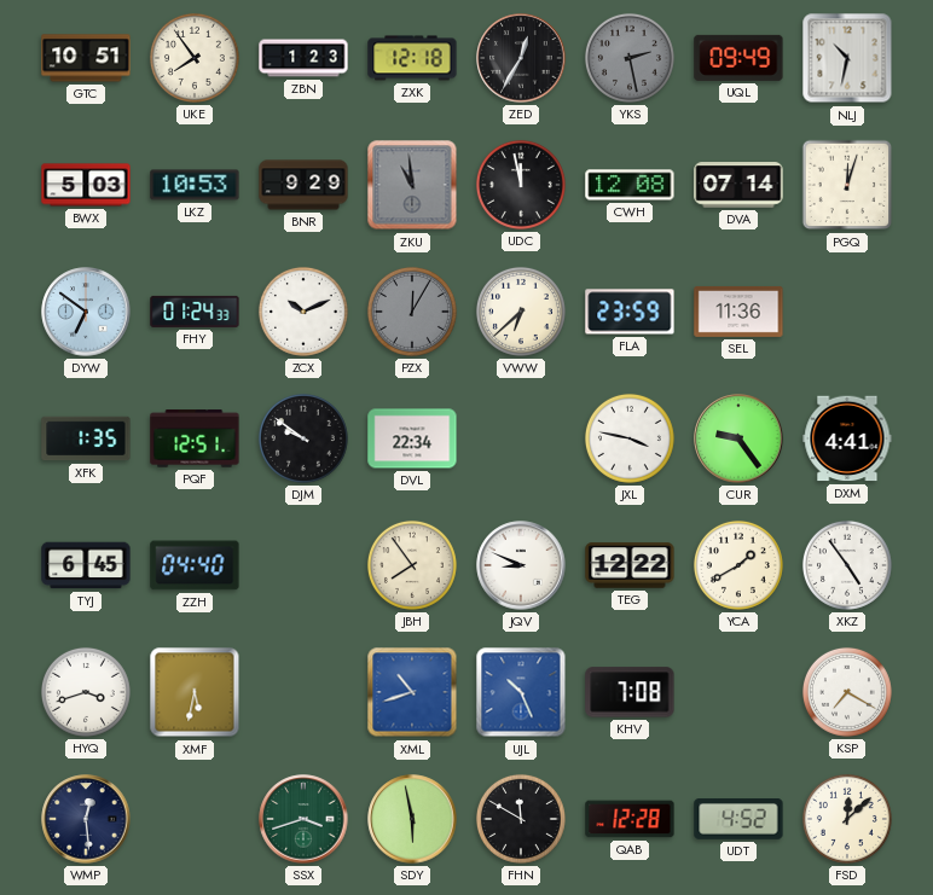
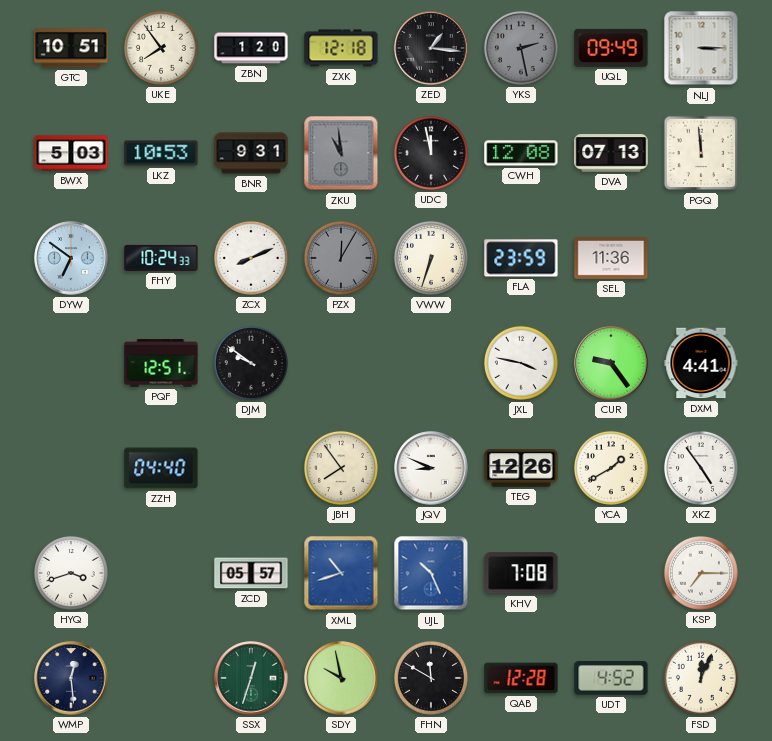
ZBN: 1:23 -> 1:20 (251, 48)
ZED: 12:35 -> 1:16 (431, 48)
NLJ: 10:32 -> 3:15 (701, 48)
BNR: 9:29 -> 9:31 (251, 153)
DVA: 07:14 -> 07:13 (611, 153)
PGQ: 12:03 -> 11:59 (701, 153)
FHY: 01:24 -> 10:24 (161, 258)
ZCX: 10:11 -> 8:11 (251, 258)
VWW: 6:38 -> 6:33 (431, 258)
XFK: 1:35 -> none (86, 438)
DVL: 22:34 -> none (412, 438)
TYJ: 6:45 -> none (86, 565)
TEG: 12:22 -> 12:26 (521, 468)
XMF: 5:32 -> none (195, 692)
ZCD: none -> 05:57 (251, 573)
KSP: 7:20 -> 7:15 (701, 573)
SSX: 3:42 -> 12:33 (251, 678)
SDY: 5:58 -> 9:58 (341, 678)
FSD: 12:08 -> 12:04 (701, 678)
